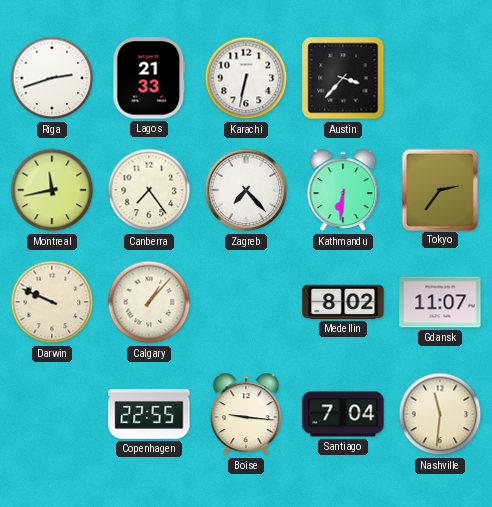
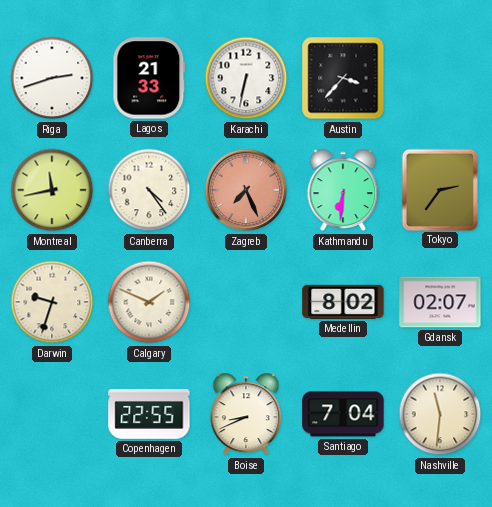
Canberra: 7:24 -> 4:24 (149, 190)
Zagreb: 7:23 -> 7:26 (246, 190)
Zagreb dial: white -> salmon (246, 190)
Darwin: 9:49 -> 9:33 (52, 302)
Calgary: 1:07 -> 1:49 (149, 302)
Gdansk: 11:07 -> 02:07 (440, 302)
Boise: 9:16 -> 8:41 (246, 414)
